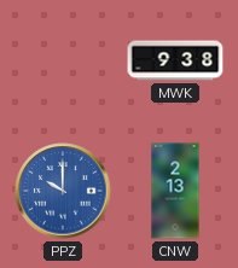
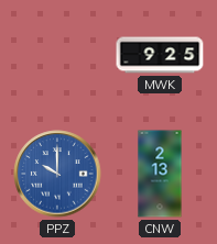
MWK: 9:38 -> 9:25 (160, 55)
